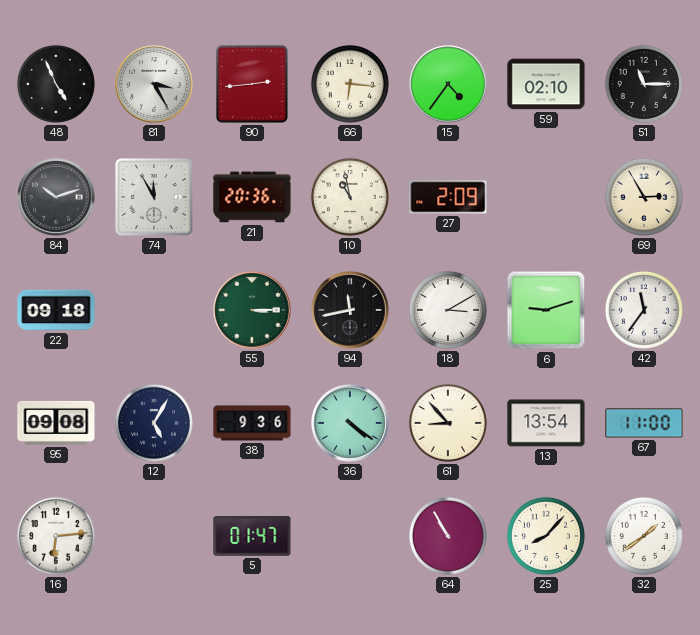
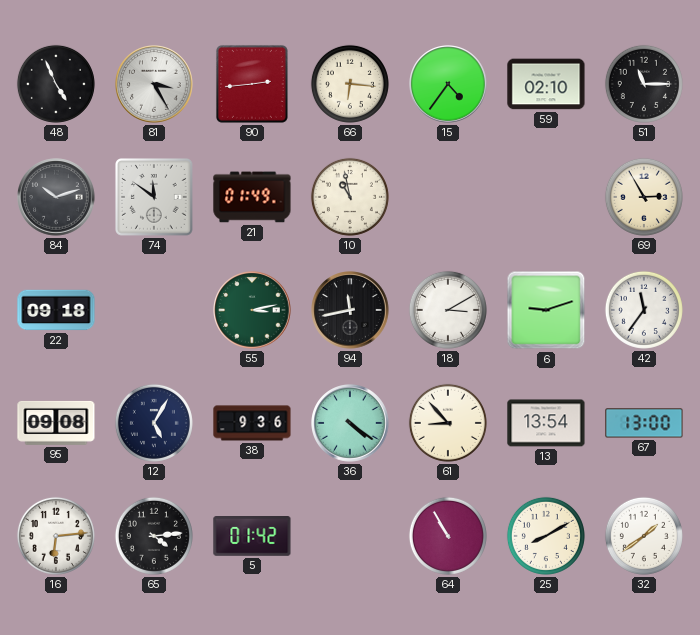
74: 11:55 -> 11:51 (155, 198)
21: 20:36 -> 01:49 (252, 197)
27: 2:09 -> none (448, 197)
55: 3:15 -> 3:13 (252, 310)
67: 11:00 -> 13:00 (644, 423)
65: none -> 4:14 (154, 536)
5: 01:47 -> 01:42 (252, 537)
25: 8:07 -> 8:10 (546, 536)
